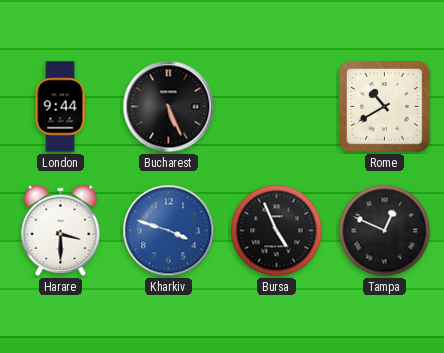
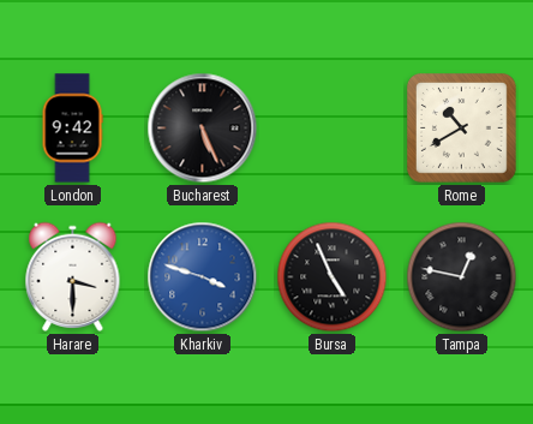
London: 9:44 -> 9:42 (72, 129)
Tampa: 12:49 -> 12:47 (462, 277)
